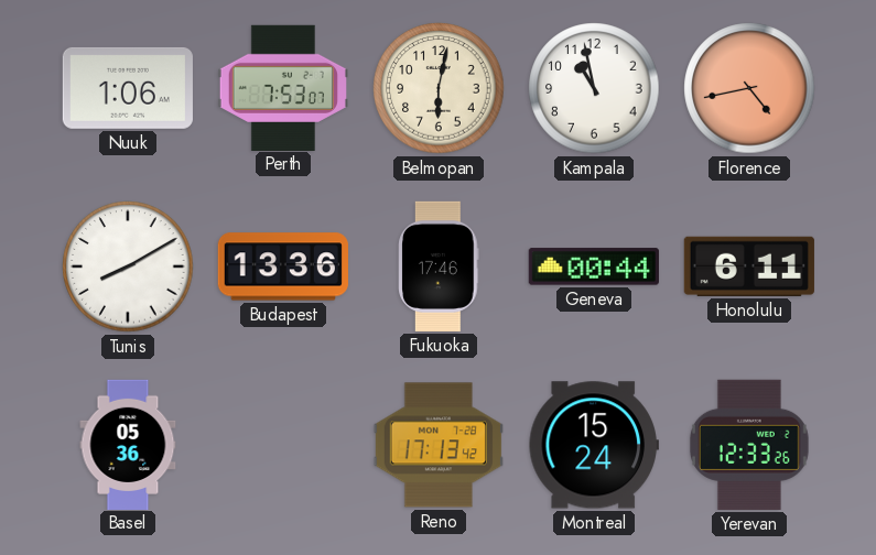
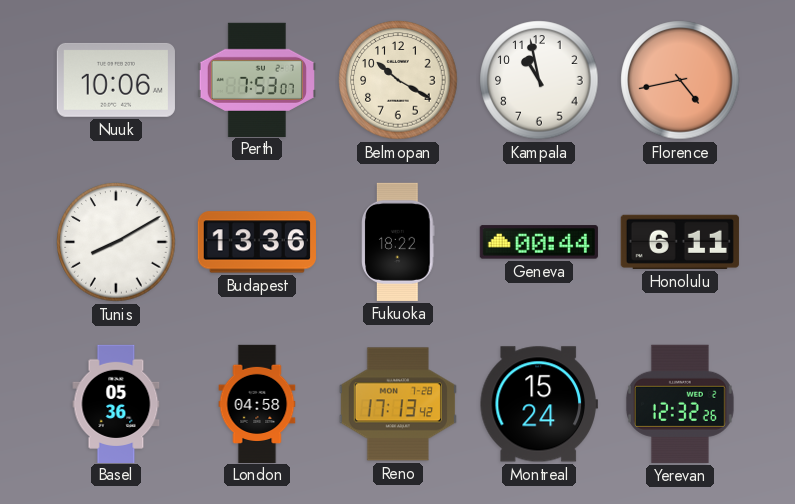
Nuuk: 1:06 -> 10:06 (116, 80)
Belmopan: 6:02 -> 10:20 (398, 80)
Fukuoka: 17:46 -> 18:22 (398, 242)
London: none -> 04:58 (257, 403)
Yerevan: 12:33 -> 12:32 (680, 404)
